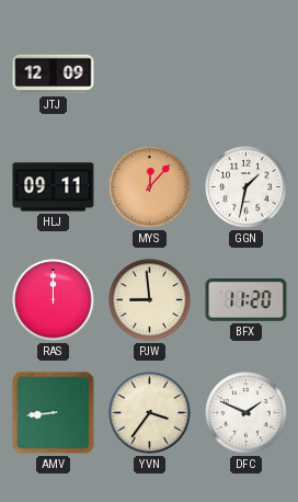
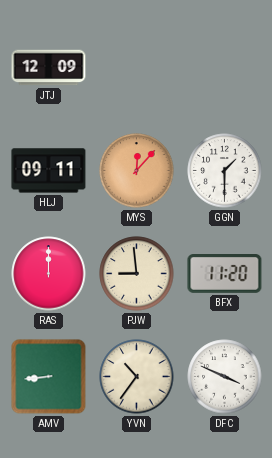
GGN: 1:32 -> 1:30 (225, 171)
YVN: 3:36 -> 10:36 (137, 377)
DFC: 1:49 -> 3:49 (225, 377)
